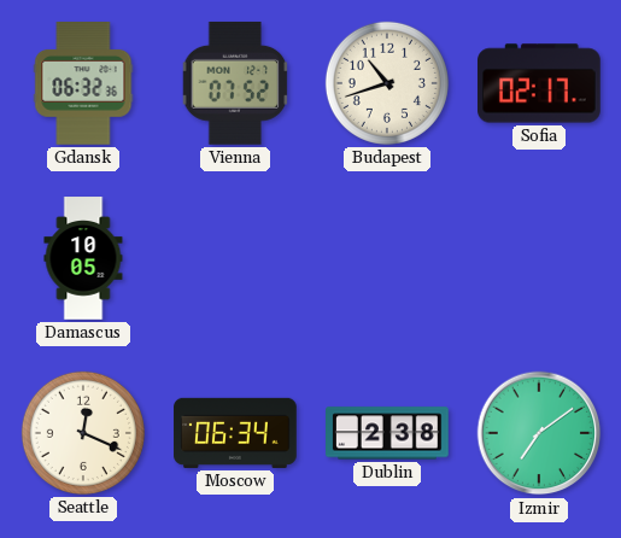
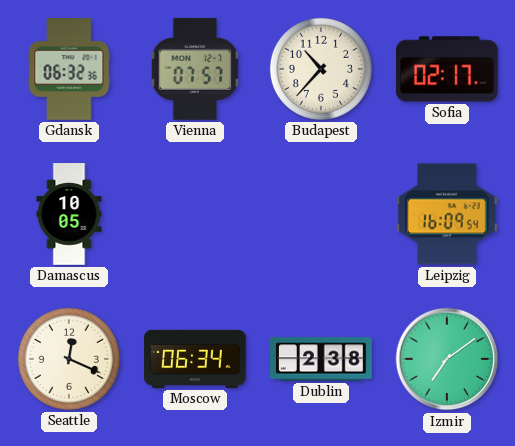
Vienna: 07:52 -> 07:57 (195, 69)
Budapest: 10:42 -> 10:37 (321, 69)
Leipzig: none -> 16:09 (447, 214)
